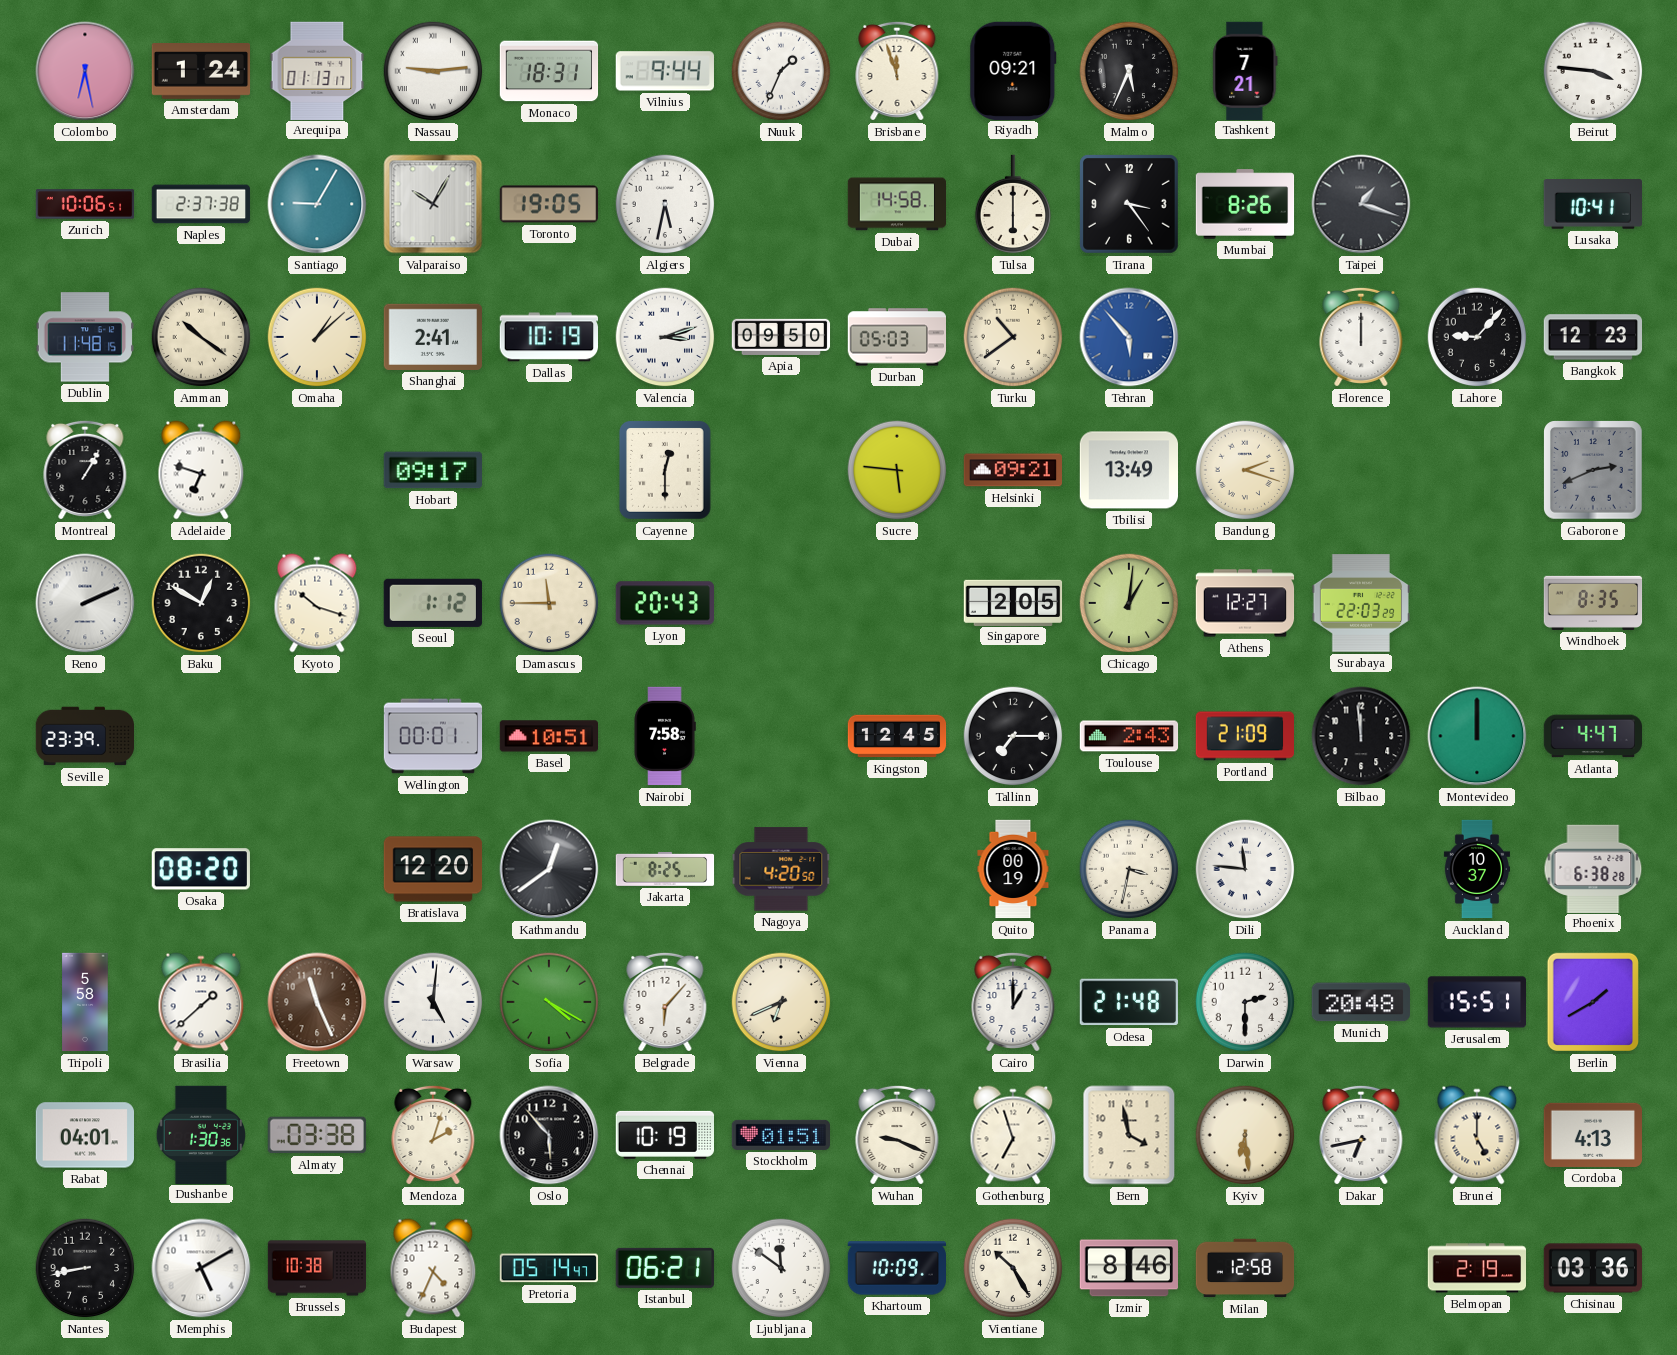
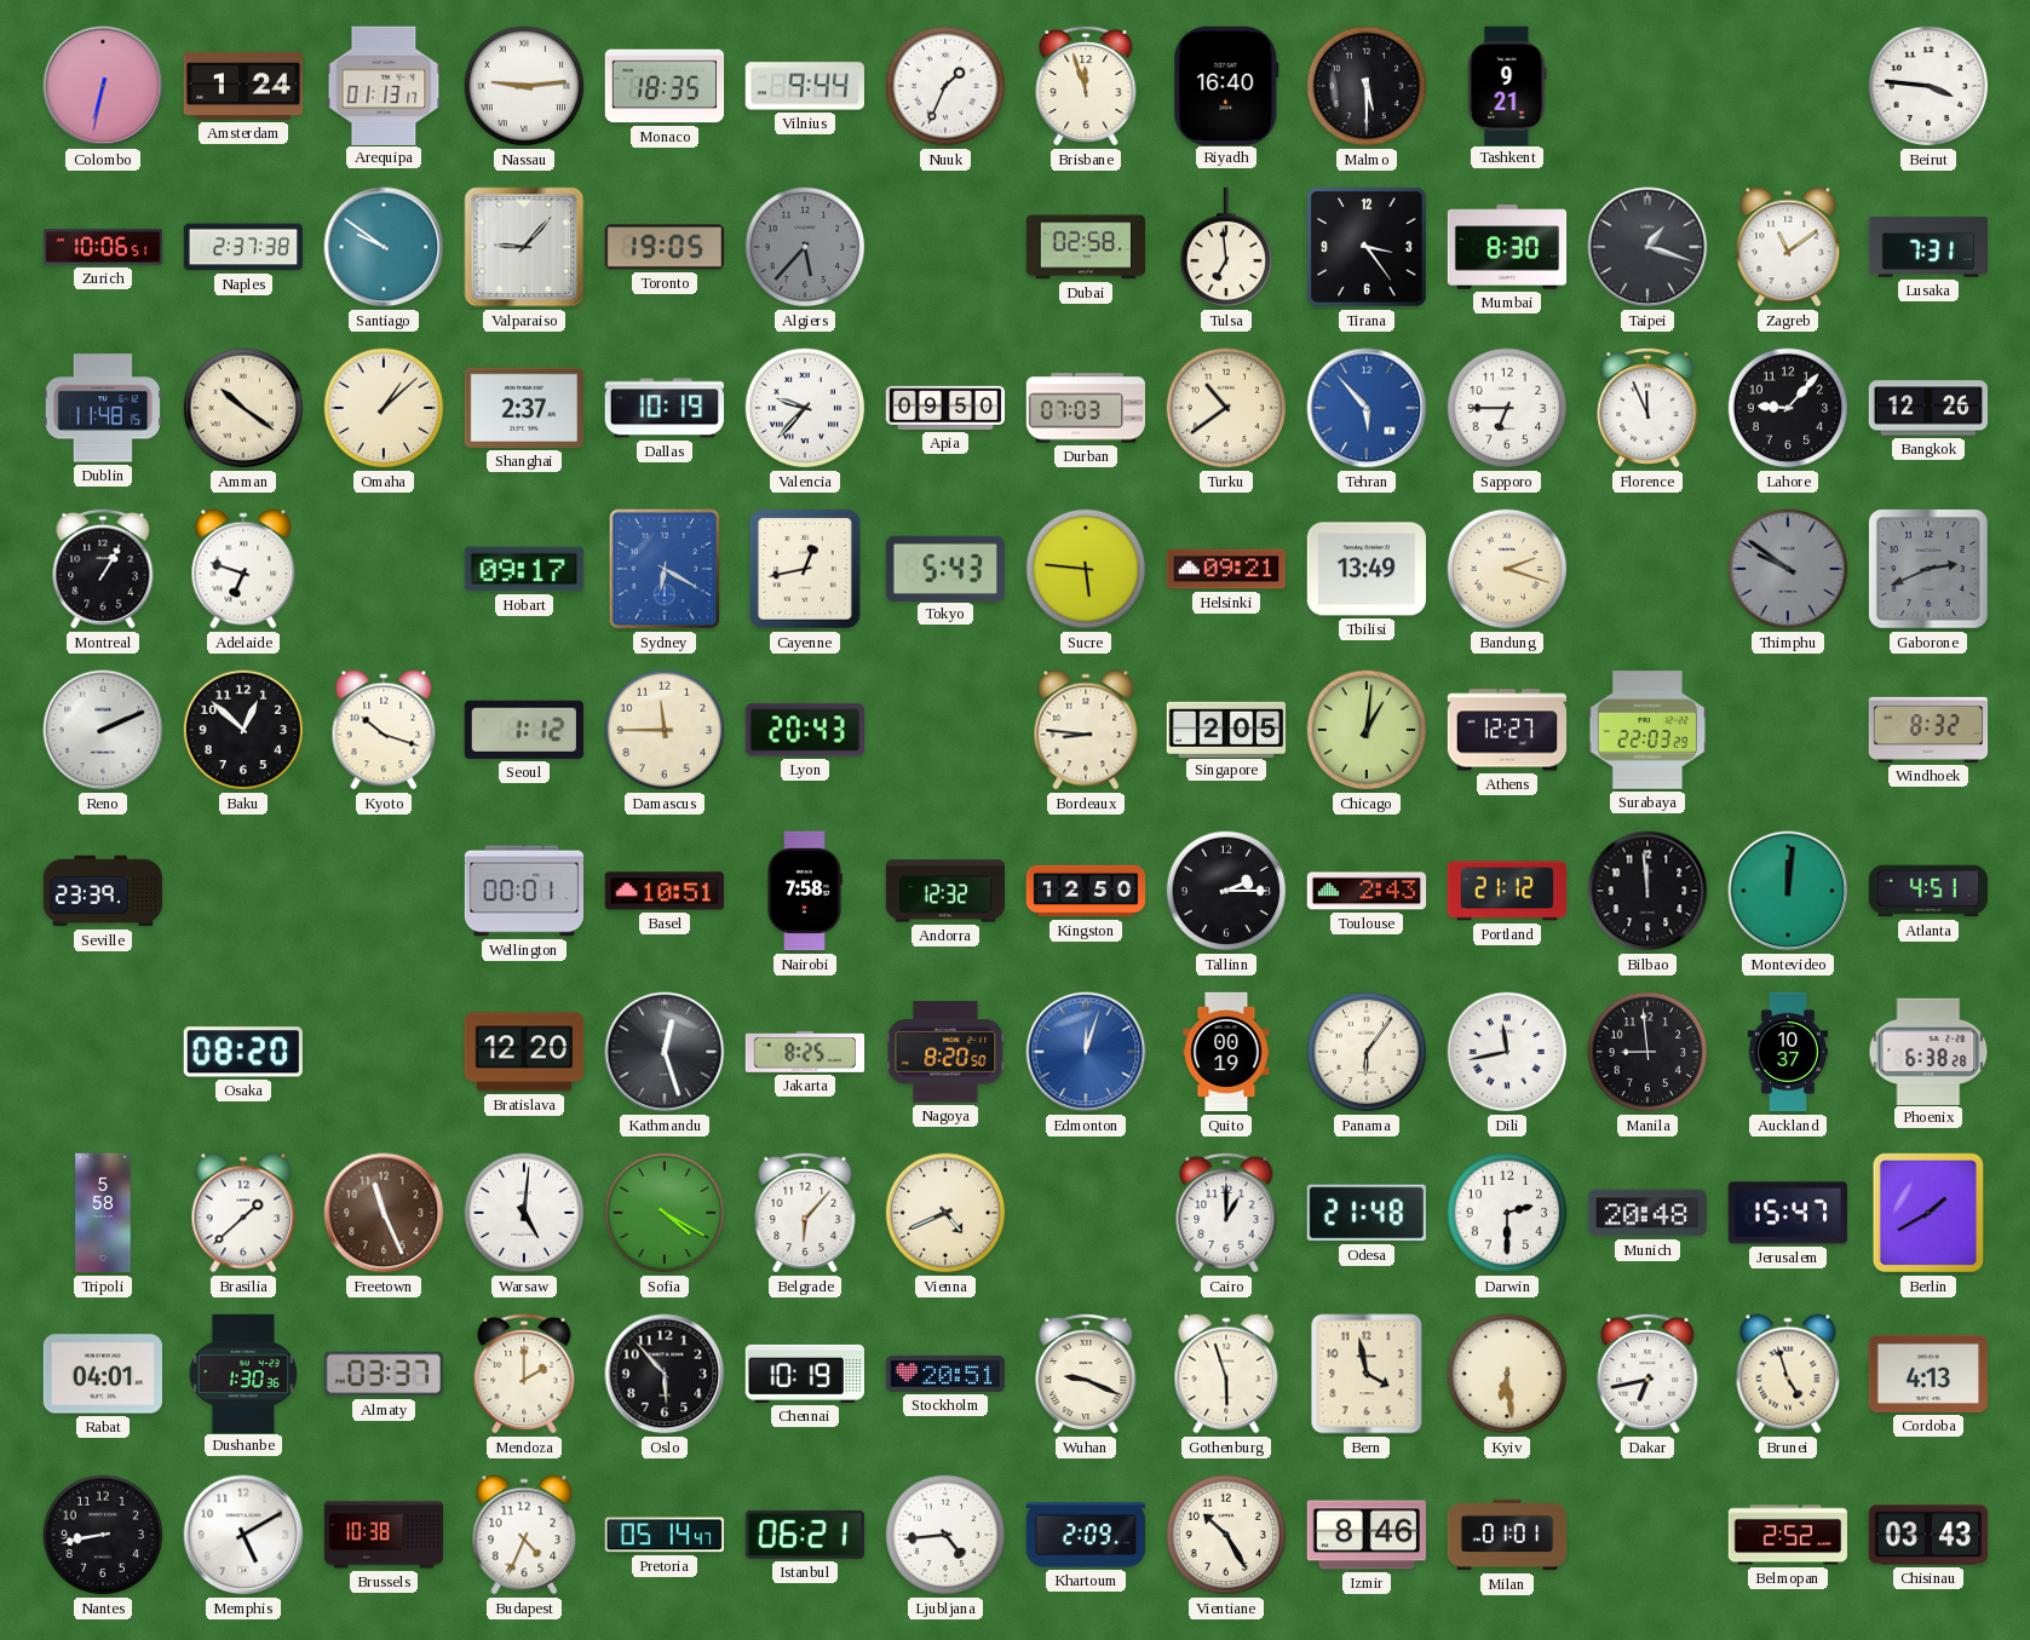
Colombo: 6:28 -> 6:32 (103, 86)
Monaco: 18:31 -> 18:35 (665, 86)
Riyadh: 09:21 -> 16:40 (1226, 85)
Malmo: 5:34 -> 5:30 (1367, 86)
Tashkent: 7:21 -> 9:21 (1507, 85)
Santiago: 9:05 -> 9:51 (384, 247)
Valparaiso: 10:05 -> 9:07 (524, 247)
Algiers: 5:32 -> 5:37 (805, 247)
Algiers dial: white -> grey (805, 247)
Dubai: 14:58 -> 02:58 (1085, 247)
Tulsa: 6:00 -> 6:59 (1226, 247)
Mumbai: 8:26 -> 8:30 (1507, 247)
Zagreb: none -> 11:09 (1788, 247)
Lusaka: 10:41 -> 7:31 (1927, 247)
Shanghai: 2:41 -> 2:37 (523, 408)
Valencia: 3:12 -> 9:37 (805, 408)
Durban: 05:03 -> 07:03 (1086, 408)
Sapporo: none -> 6:45 (1507, 408)
Florence: 12:00 -> 11:56 (1647, 408)
Bangkok: 12:23 -> 12:26 (1927, 408)
Sydney: none -> 6:20 (665, 569)
Cayenne: 12:30 -> 12:43 (805, 570)
Tokyo: none -> 5:43 (945, 568)
Thimphu: none -> 9:51 (1788, 569)
Baku: 12:50 -> 12:52 (243, 730)
Bordeaux: none -> 8:46 (1086, 730)
Windhoek: 8:35 -> 8:32 (1928, 730)
Andorra: none -> 12:32 (945, 891)
Kingston: 12:45 -> 12:50 (1086, 891)
Tallinn: 7:15 -> 2:15 (1226, 891)
Portland: 21:09 -> 21:12 (1507, 891)
Montevideo: 12:00 -> 12:01 (1788, 891)
Atlanta: 4:47 -> 4:51 (1927, 891)
Kathmandu: 12:39 -> 12:27 (665, 1052)
Nagoya: 4:20 -> 8:20 (945, 1052)
Edmonton: none -> 12:03 (1086, 1052)
Panama: 3:32 -> 6:06 (1367, 1052)
Dili: 11:46 -> 11:43 (1507, 1052)
Manila: none -> 8:59 (1647, 1052)
Vienna: 6:41 -> 4:41 (945, 1213)
Jerusalem: 15:51 -> 15:47 (1787, 1213)
Almaty: 03:38 -> 03:37 (384, 1374)
Mendoza: 2:03 -> 2:00 (524, 1374)
Stockholm: 01:51 -> 20:51 (945, 1374)
Gothenburg: 6:57 -> 5:57 (1226, 1374)
Brunei: 5:00 -> 4:57 (1788, 1374)
Ljubljana: 11:51 -> 4:44 (945, 1535)
Khartoum: 10:09 -> 2:09 (1085, 1535)
Milan: 12:58 -> 01:01 (1507, 1535)
Belmopan: 2:19 -> 2:52 (1788, 1535)
Chisinau: 03:36 -> 03:43 (1928, 1535)
